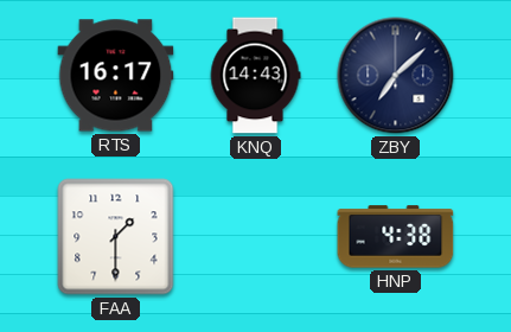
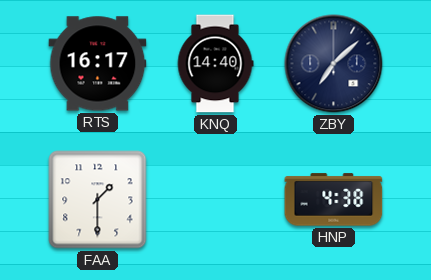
KNQ: 14:43 -> 14:40 (215, 64)
